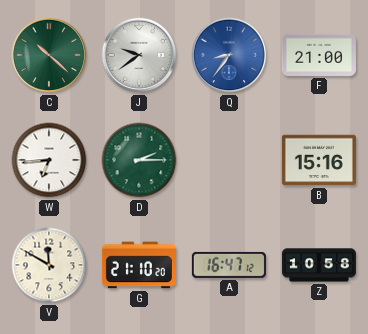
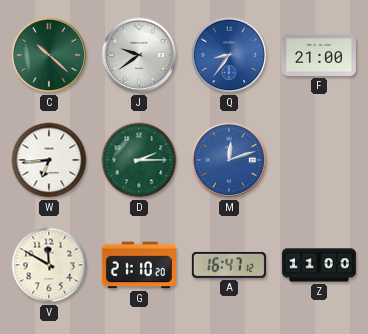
M: none -> 12:12 (229, 160)
B: 15:16 -> none (319, 160)
Z: 10:58 -> 11:00 (319, 265)
